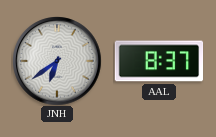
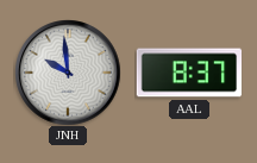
JNH: 6:39 -> 9:59 (68, 73)
